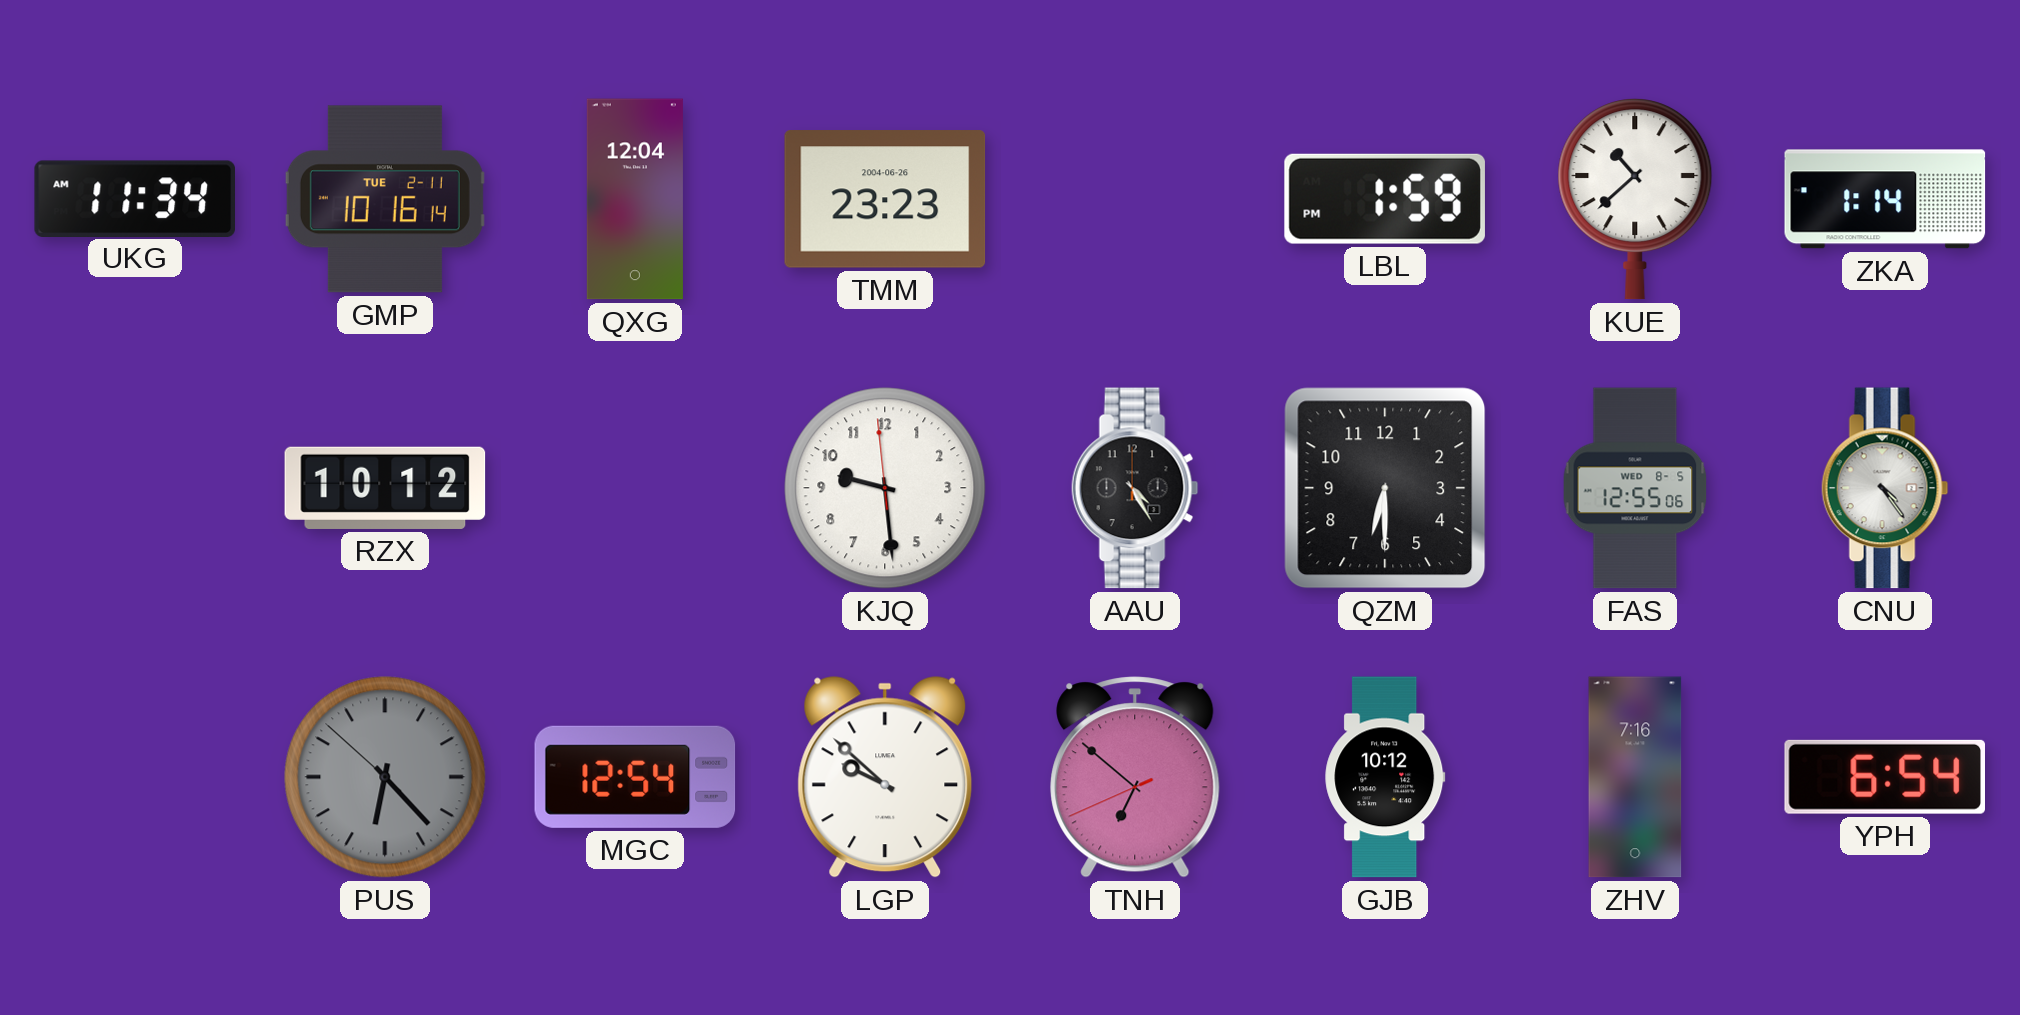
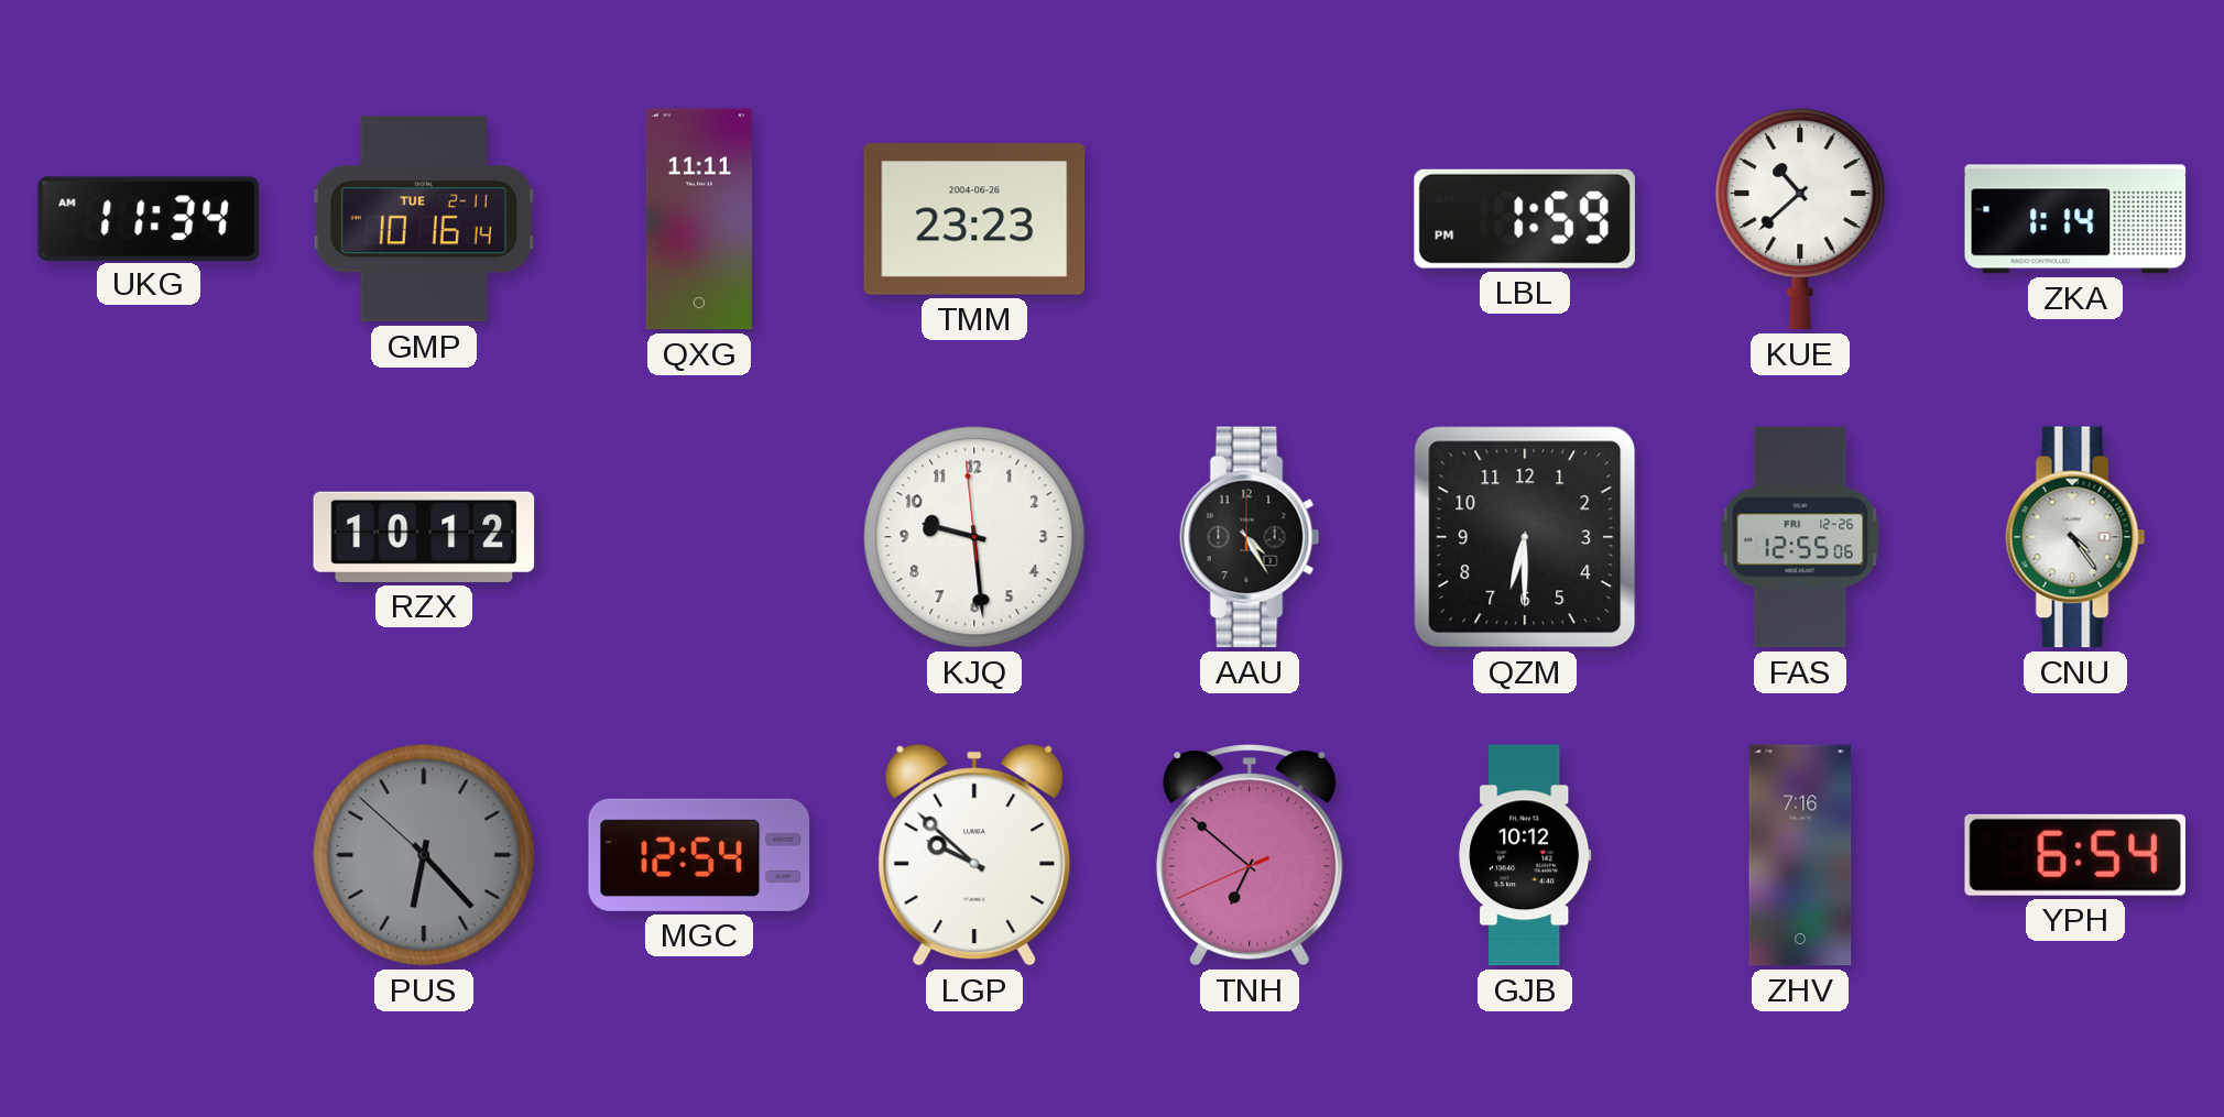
QXG: 12:04 -> 11:11 (699, 219)
FAS date: WED 8-5 -> FRI 12-26 (1800, 537)
